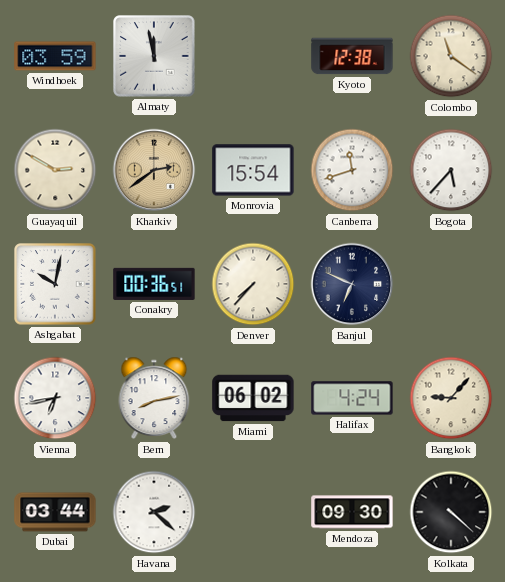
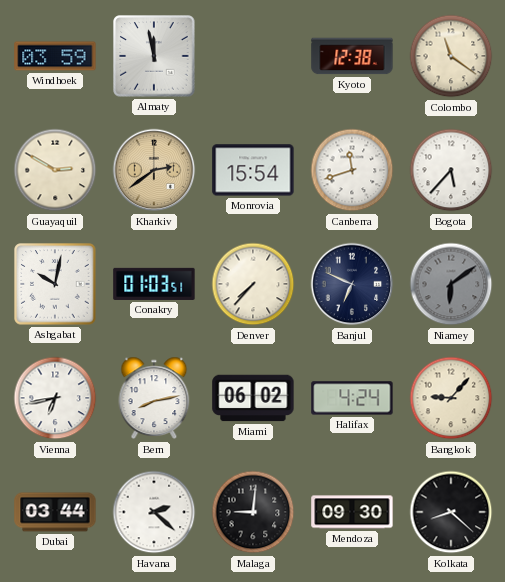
Conakry: 00:36 -> 01:03 (154, 284)
Niamey: none -> 6:09 (451, 284)
Malaga: none -> 9:01 (253, 512)
Kolkata: 4:22 -> 8:22 (451, 512)
